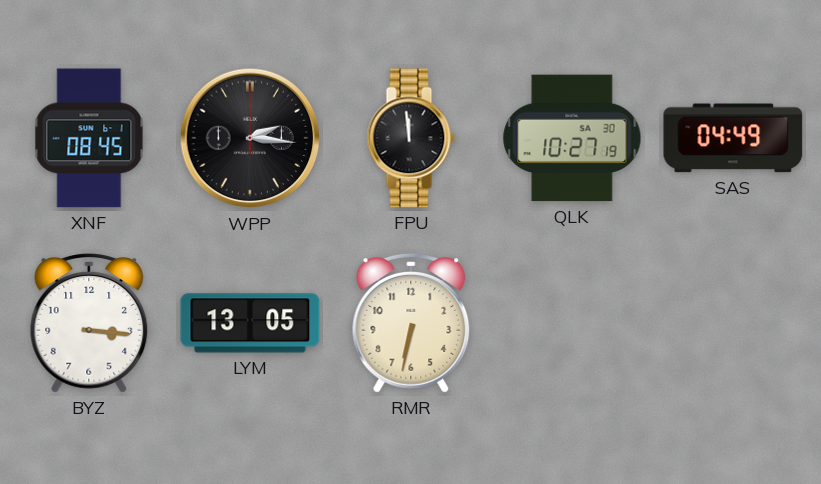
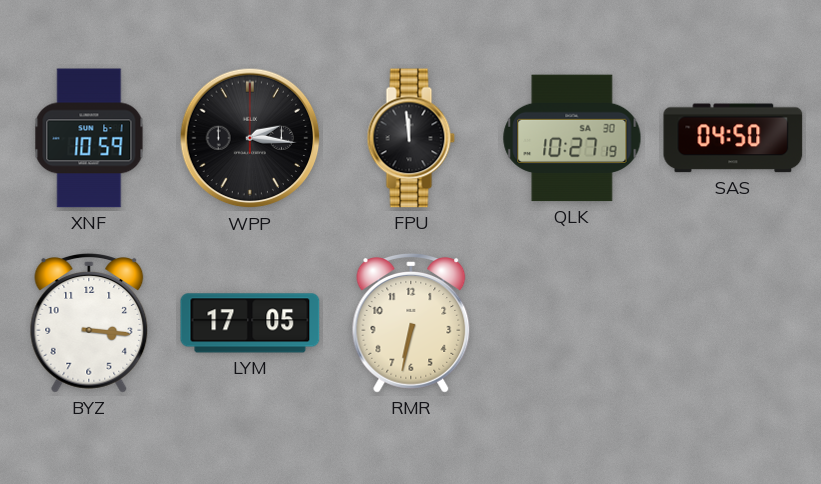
XNF: 08:45 -> 10:59 (89, 138)
SAS: 04:49 -> 04:50 (733, 138)
LYM: 13:05 -> 17:05 (250, 323)
